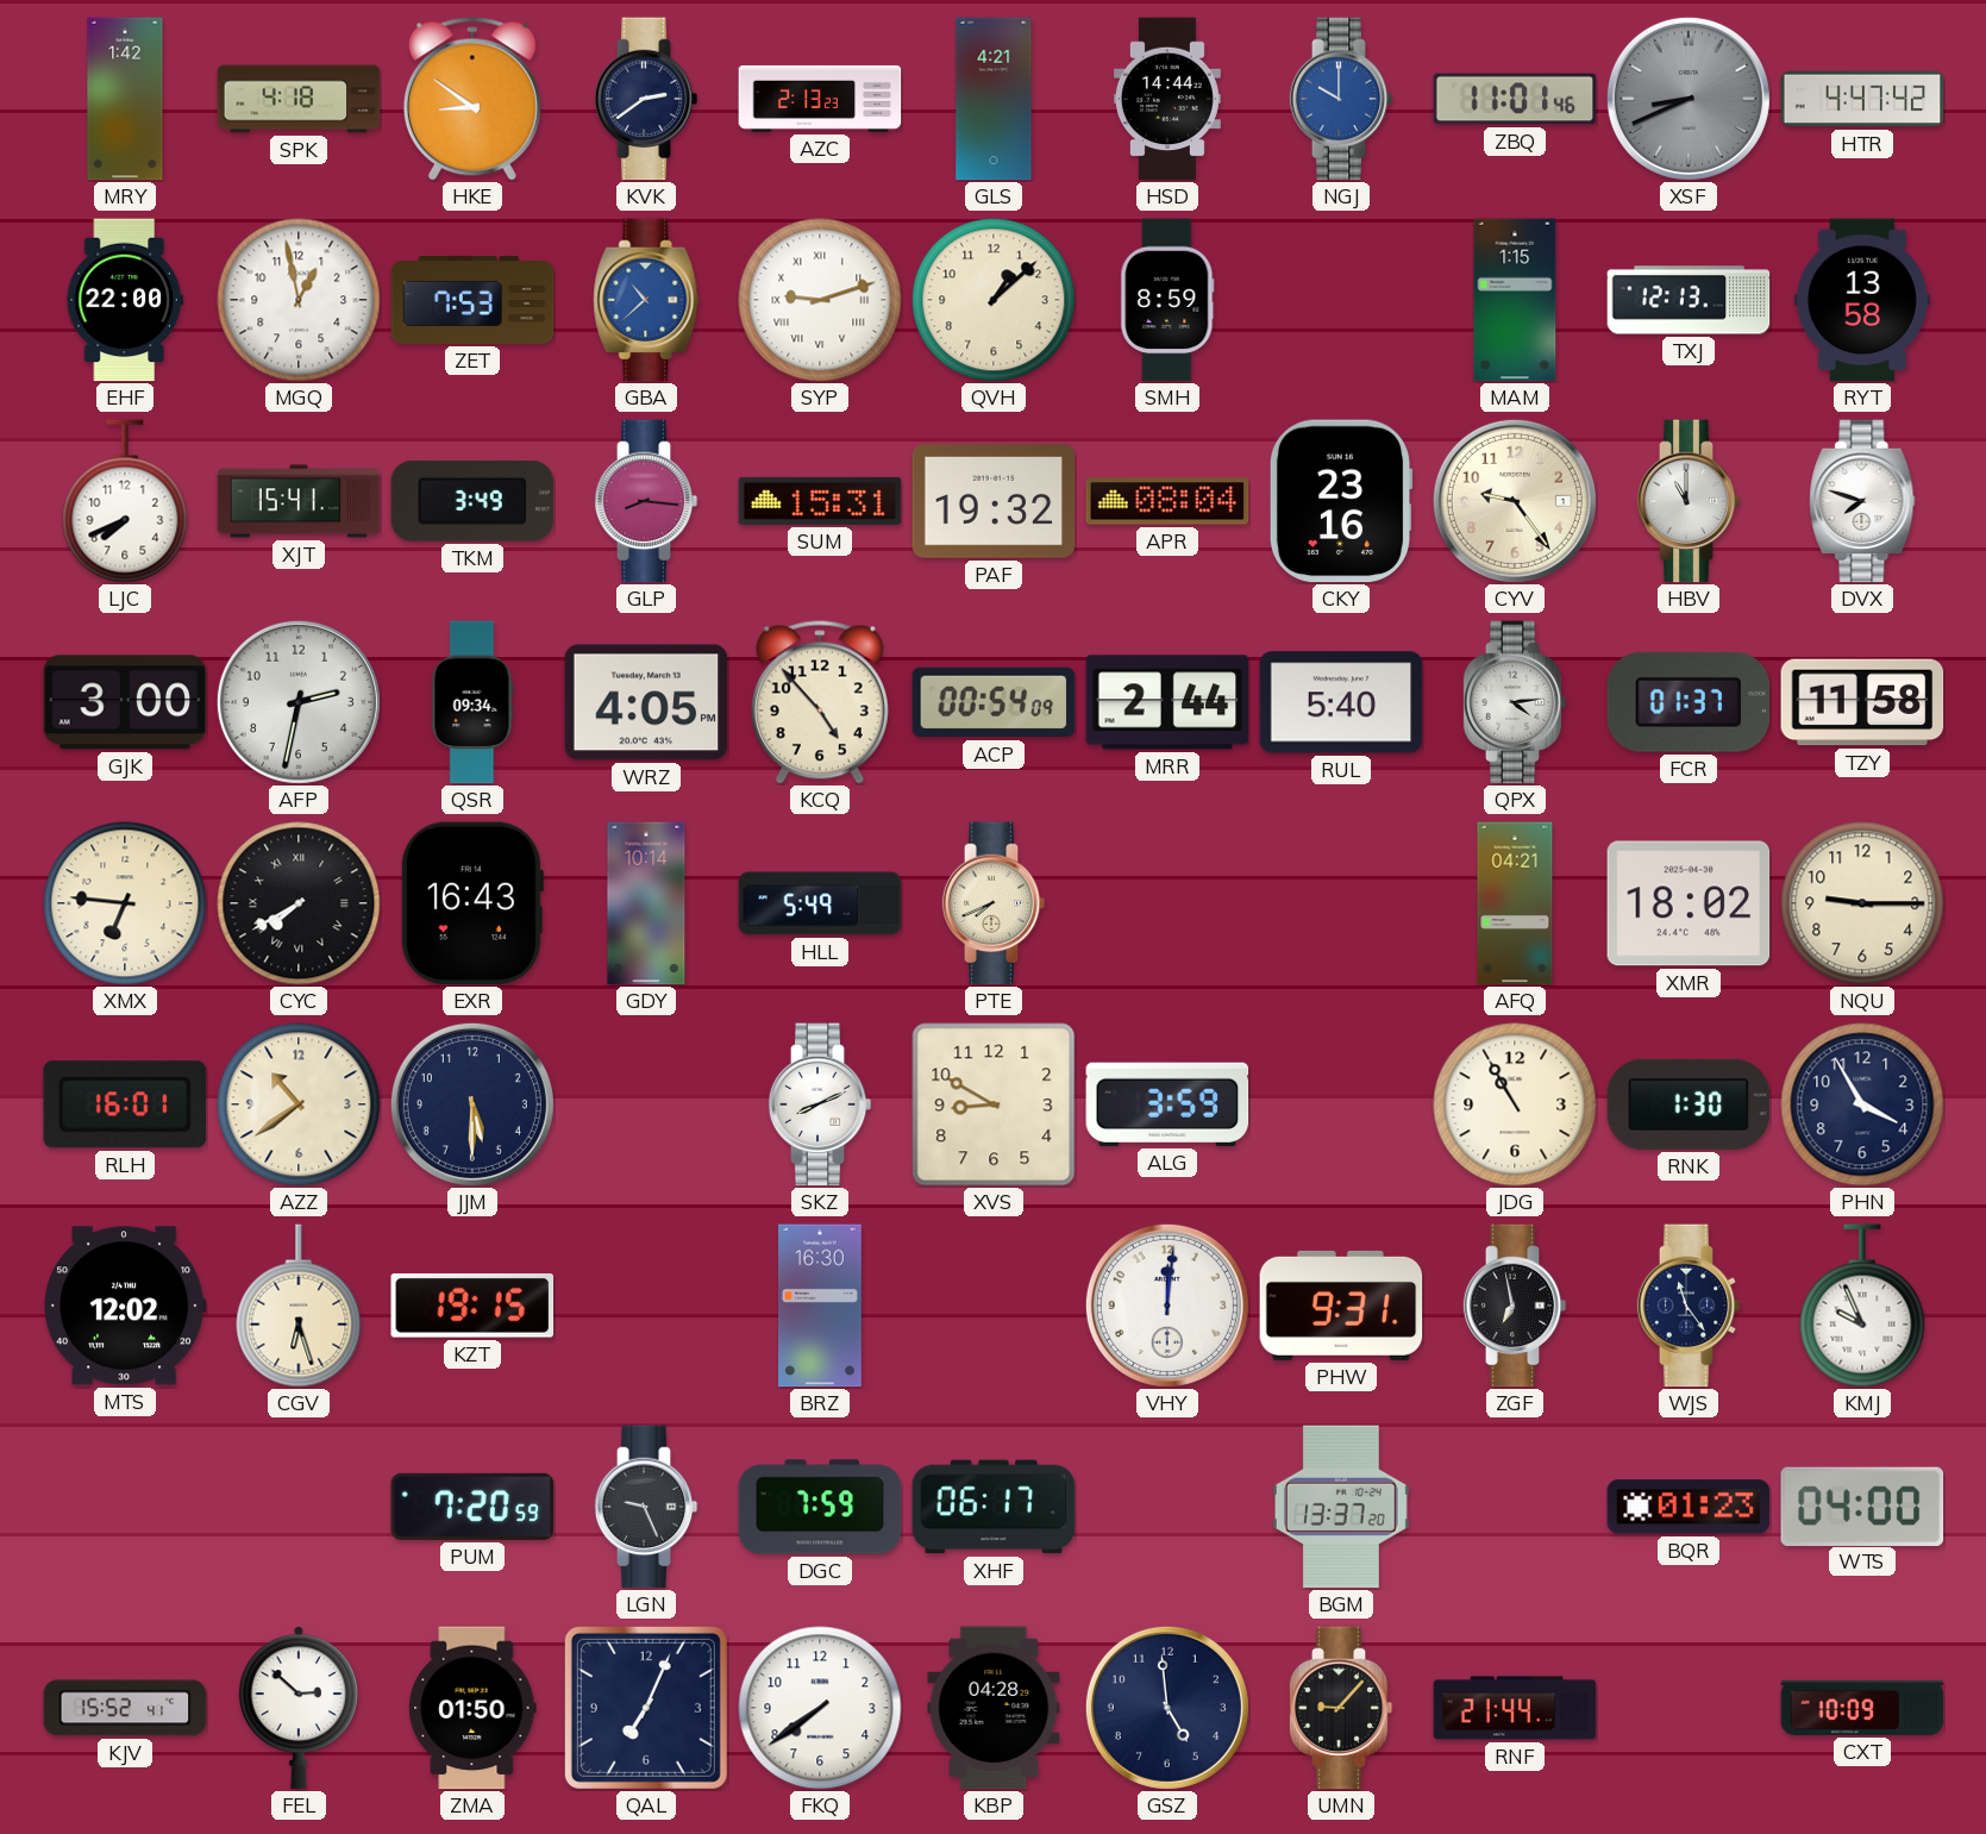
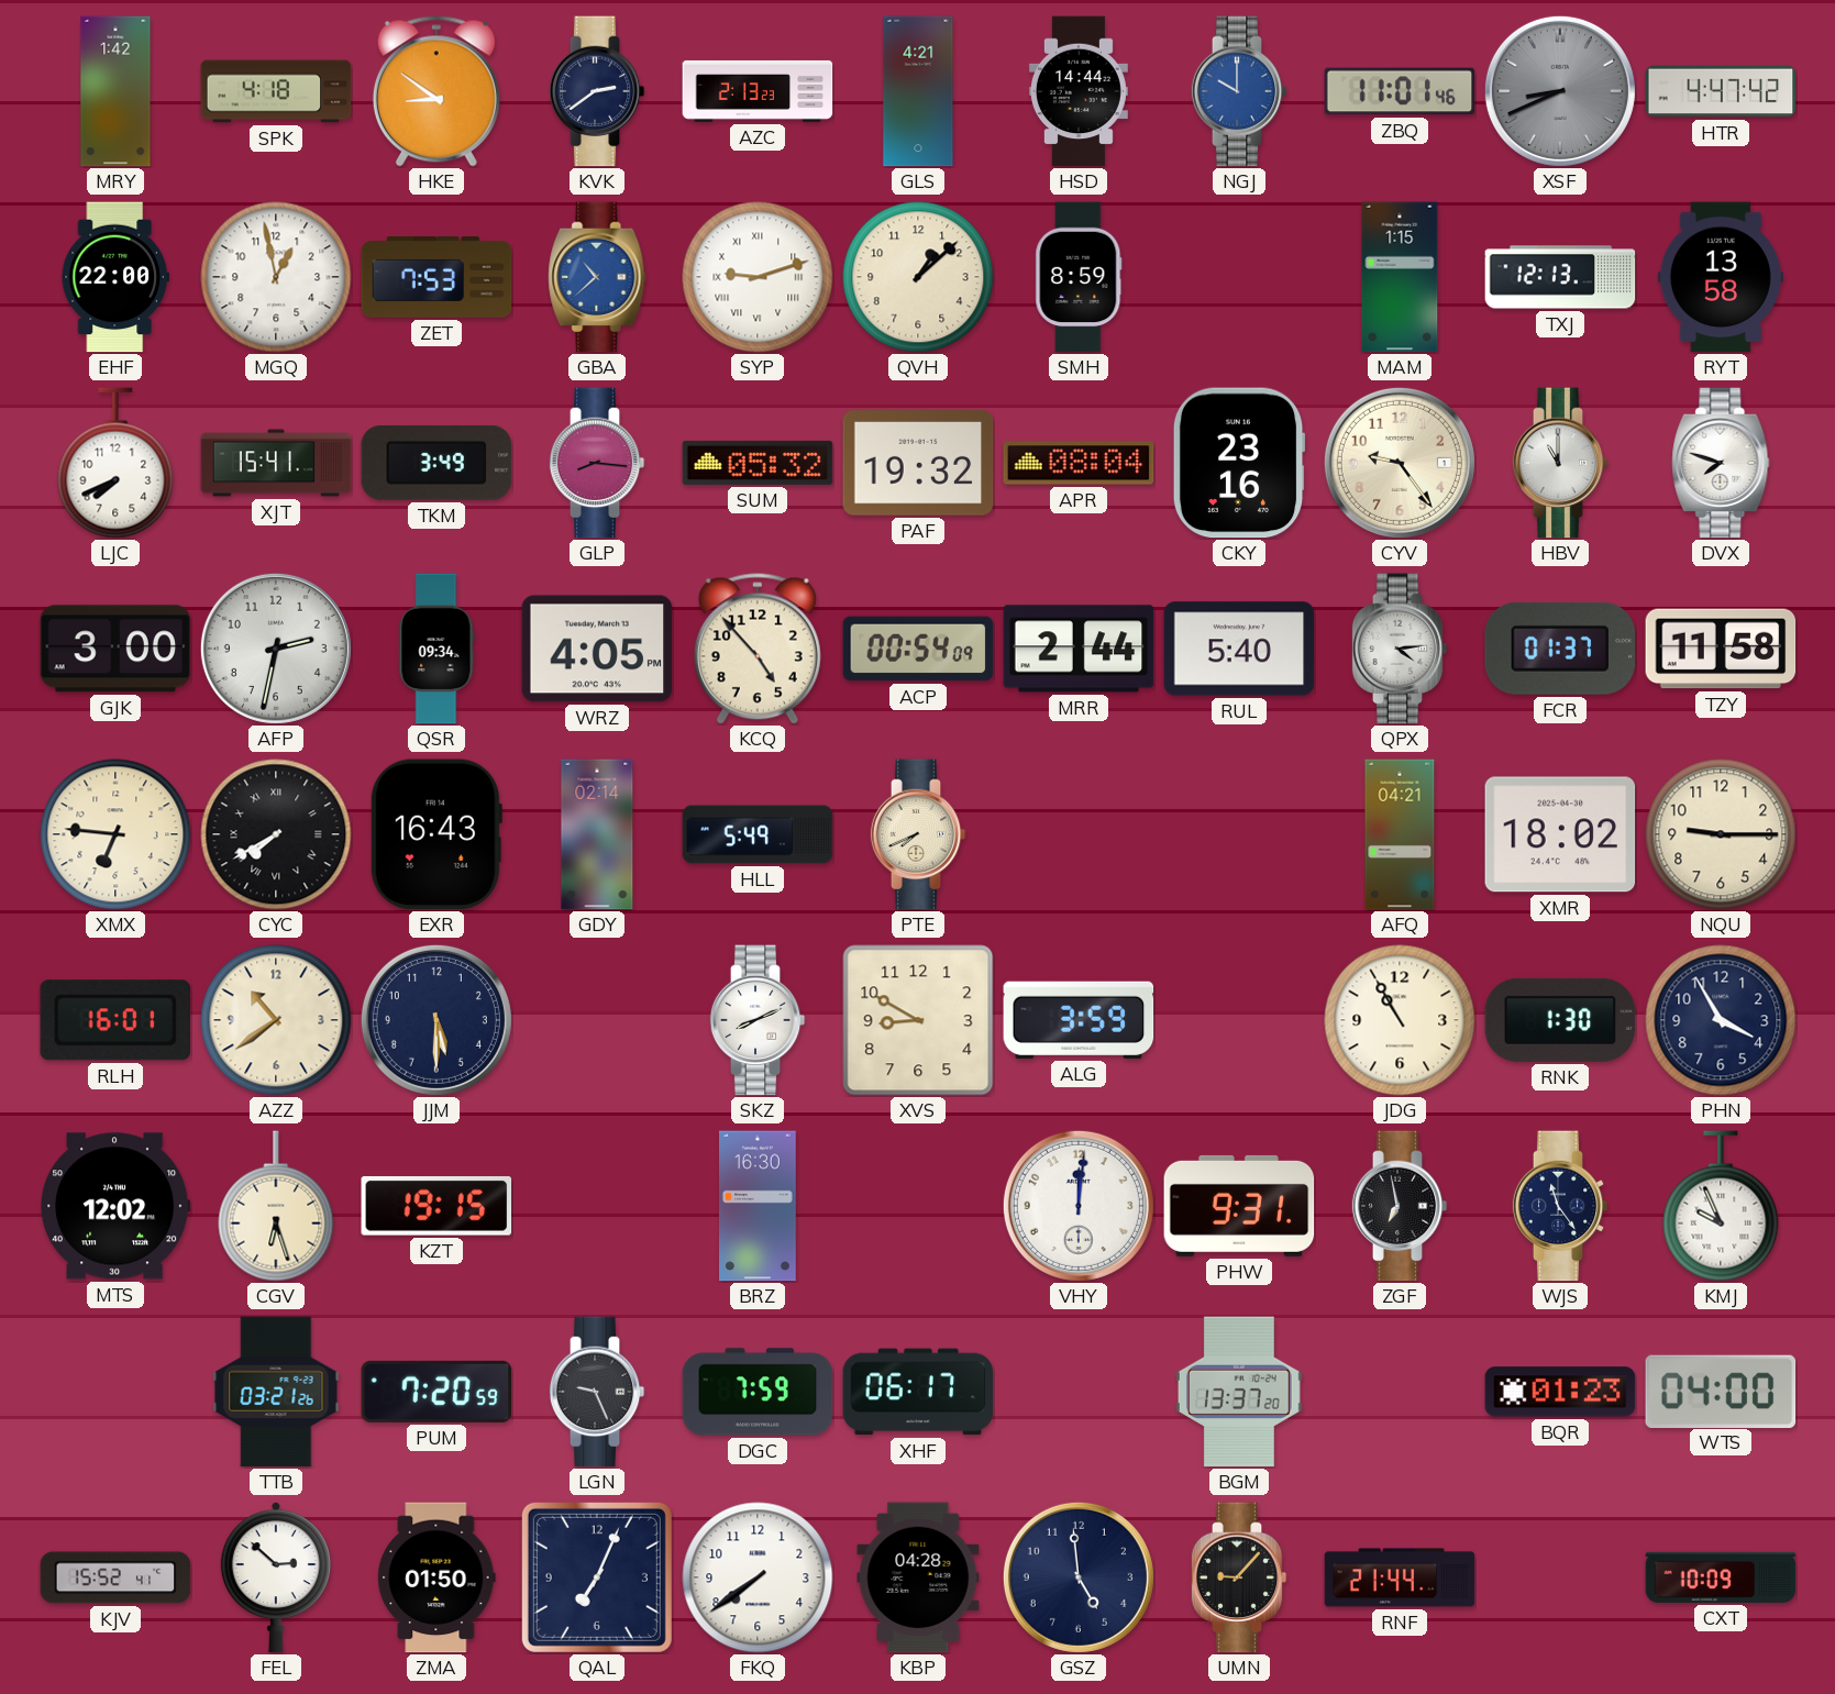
SUM: 15:31 -> 05:32 (758, 463)
GDY: 10:14 -> 02:14 (597, 834)
TTB: none -> 03:21 (276, 1392)
